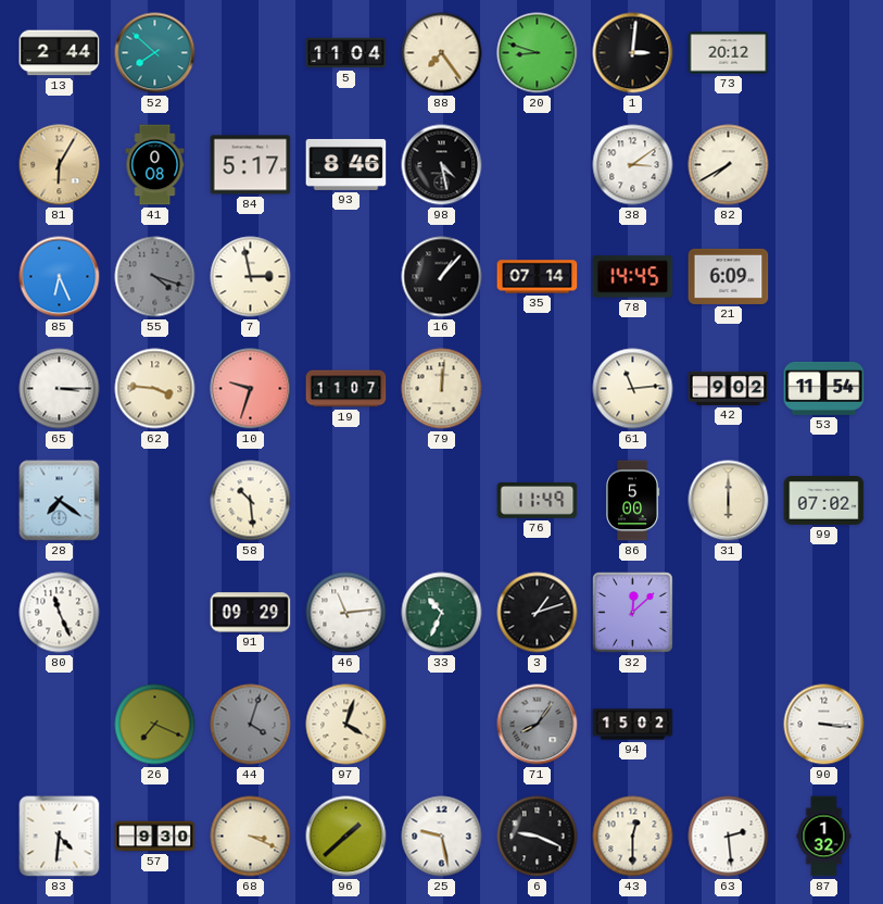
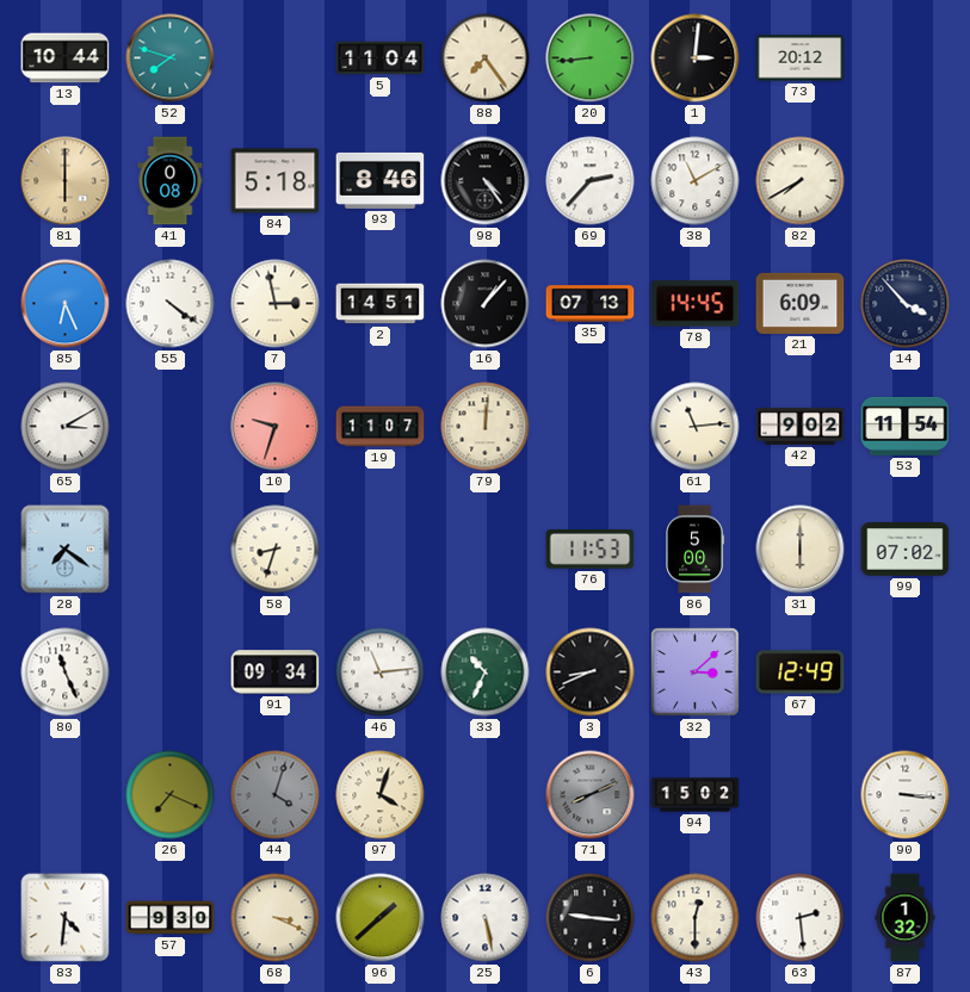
13: 2:44 -> 10:44 (66, 58)
52: 7:52 -> 7:48 (171, 58)
20: 8:48 -> 8:44 (591, 58)
81: 6:05 -> 6:00 (66, 181)
84: 5:17 -> 5:18 (276, 181)
98: 4:28 -> 4:24 (486, 181)
69: none -> 2:37 (591, 181)
38: 3:09 -> 11:10 (696, 181)
55: 4:18 -> 4:21 (171, 304)
55 dial: grey -> white (171, 304)
2: none -> 14:51 (381, 304)
35: 07:14 -> 07:13 (591, 304)
14: none -> 3:53 (906, 304)
65: 3:15 -> 3:10 (66, 427)
62: 3:46 -> none (155, 389)
58: 10:29 -> 8:33 (276, 550)
76: 11:49 -> 11:53 (591, 550)
91: 09:29 -> 09:34 (276, 672)
3: 1:12 -> 8:41 (591, 672)
32: 12:08 -> 3:08 (696, 672)
67: none -> 12:49 (801, 672)
71: 8:06 -> 8:11 (591, 795)
25: 9:28 -> 5:28 (486, 918)
6: 9:19 -> 9:16 (591, 918)
